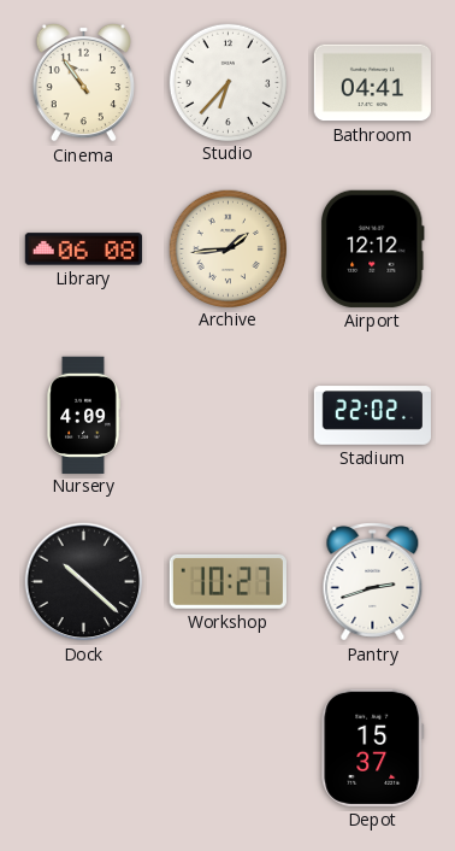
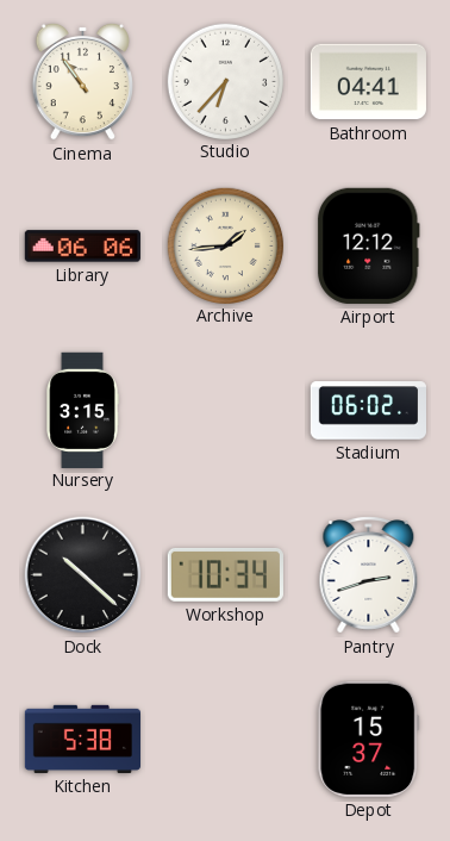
Library: 06:08 -> 06:06 (82, 247)
Nursery: 4:09 -> 3:15 (82, 410)
Stadium: 22:02 -> 06:02 (368, 411)
Workshop: 10:27 -> 10:34 (225, 574)
Kitchen: none -> 5:38 (82, 739)
